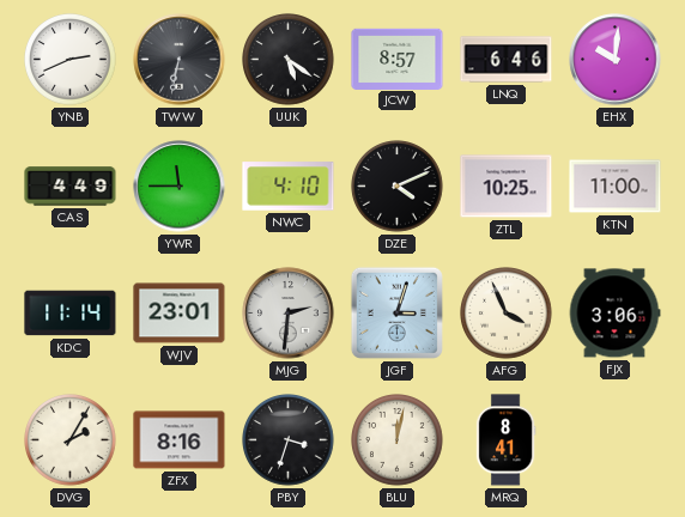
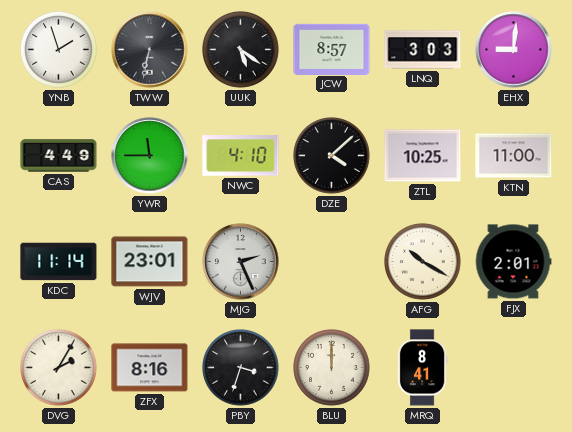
YNB: 2:41 -> 1:57 (59, 50)
LNQ: 6:46 -> 3:03 (423, 50)
EHX: 10:01 -> 9:01 (514, 50)
DZE: 4:11 -> 4:08 (332, 156)
MJG: 2:31 -> 2:26 (241, 262)
JGF: 3:03 -> none (396, 312)
AFG: 3:56 -> 10:20 (423, 262)
FJX: 3:06 -> 2:01 (513, 262)
BLU: 12:02 -> 12:00 (332, 368)
